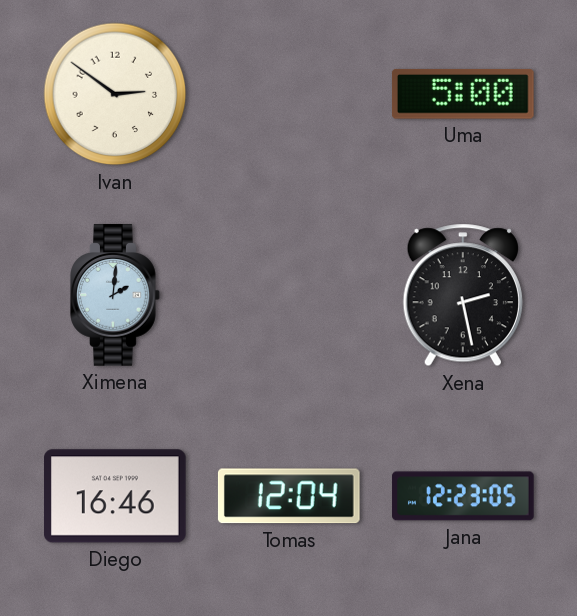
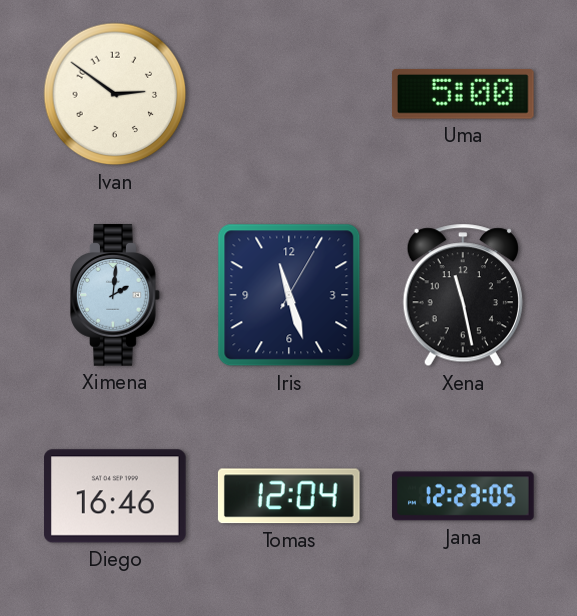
Iris: none -> 11:27 (289, 295)
Xena: 2:28 -> 11:28 (463, 295)
